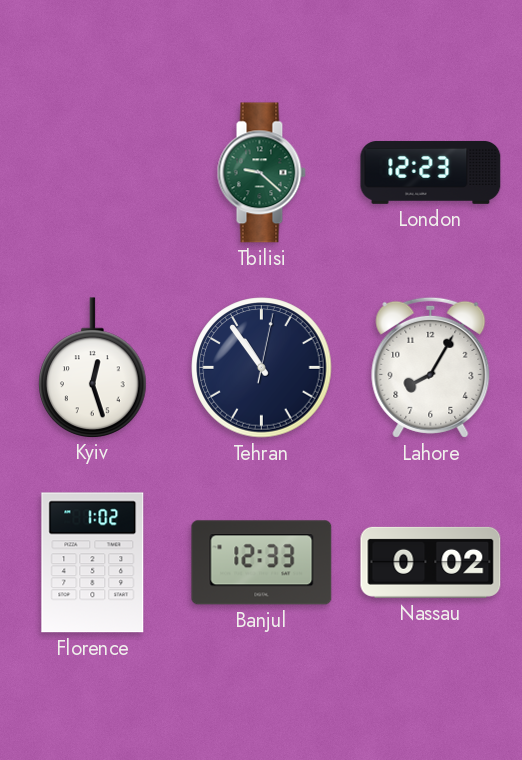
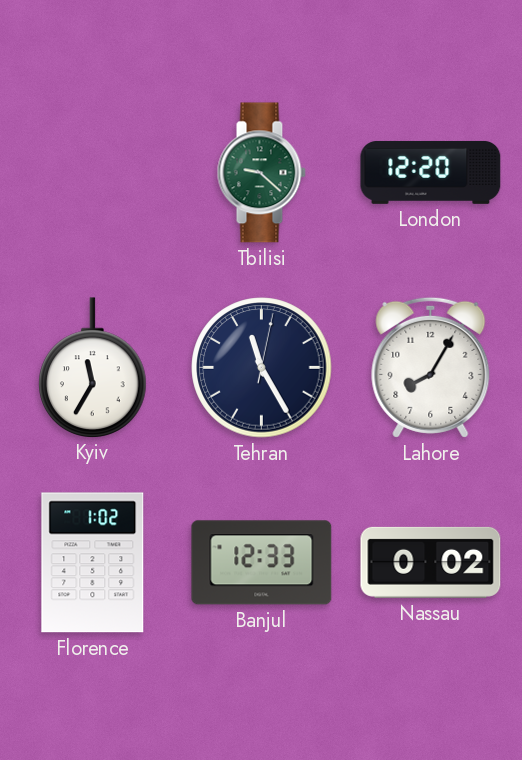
London: 12:23 -> 12:20 (431, 172)
Kyiv: 12:27 -> 11:35 (93, 367)
Tehran: 10:54 -> 11:25 (262, 368)
